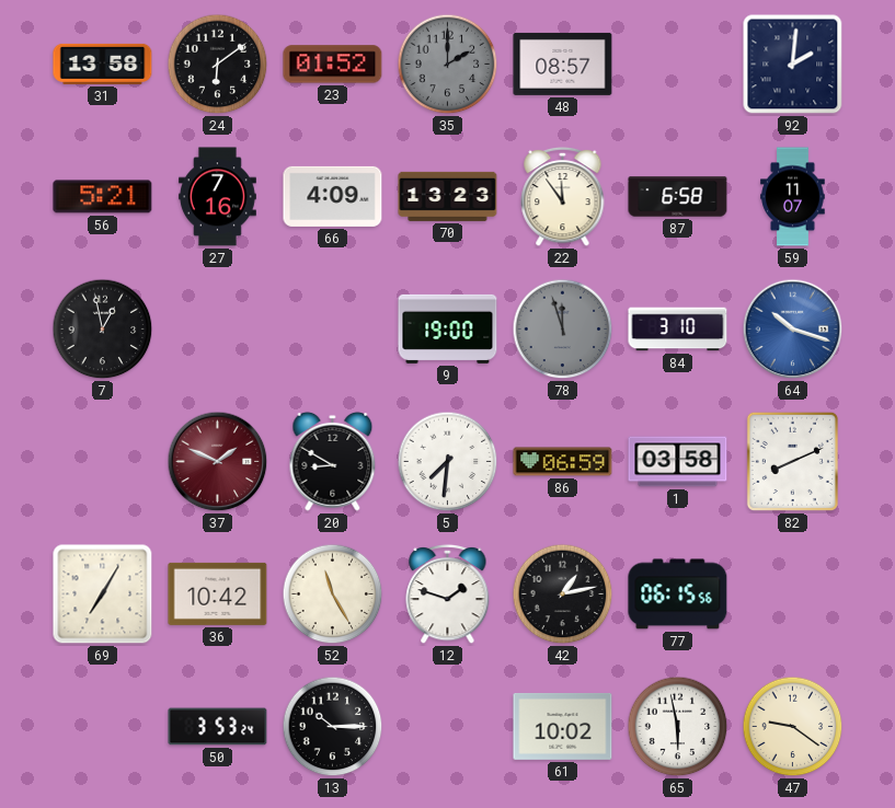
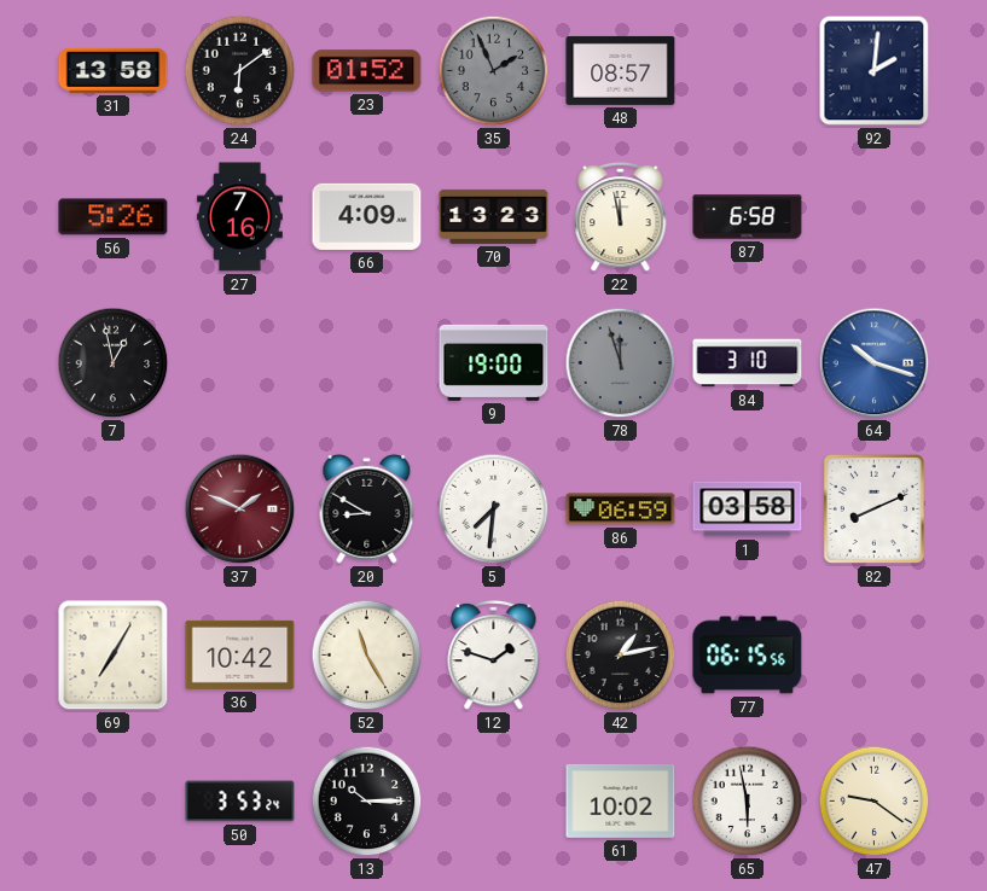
35: 2:00 -> 1:56 (494, 71)
56: 5:21 -> 5:26 (114, 217)
22: 11:54 -> 11:58 (621, 216)
59: 11:07 -> none (793, 197)
